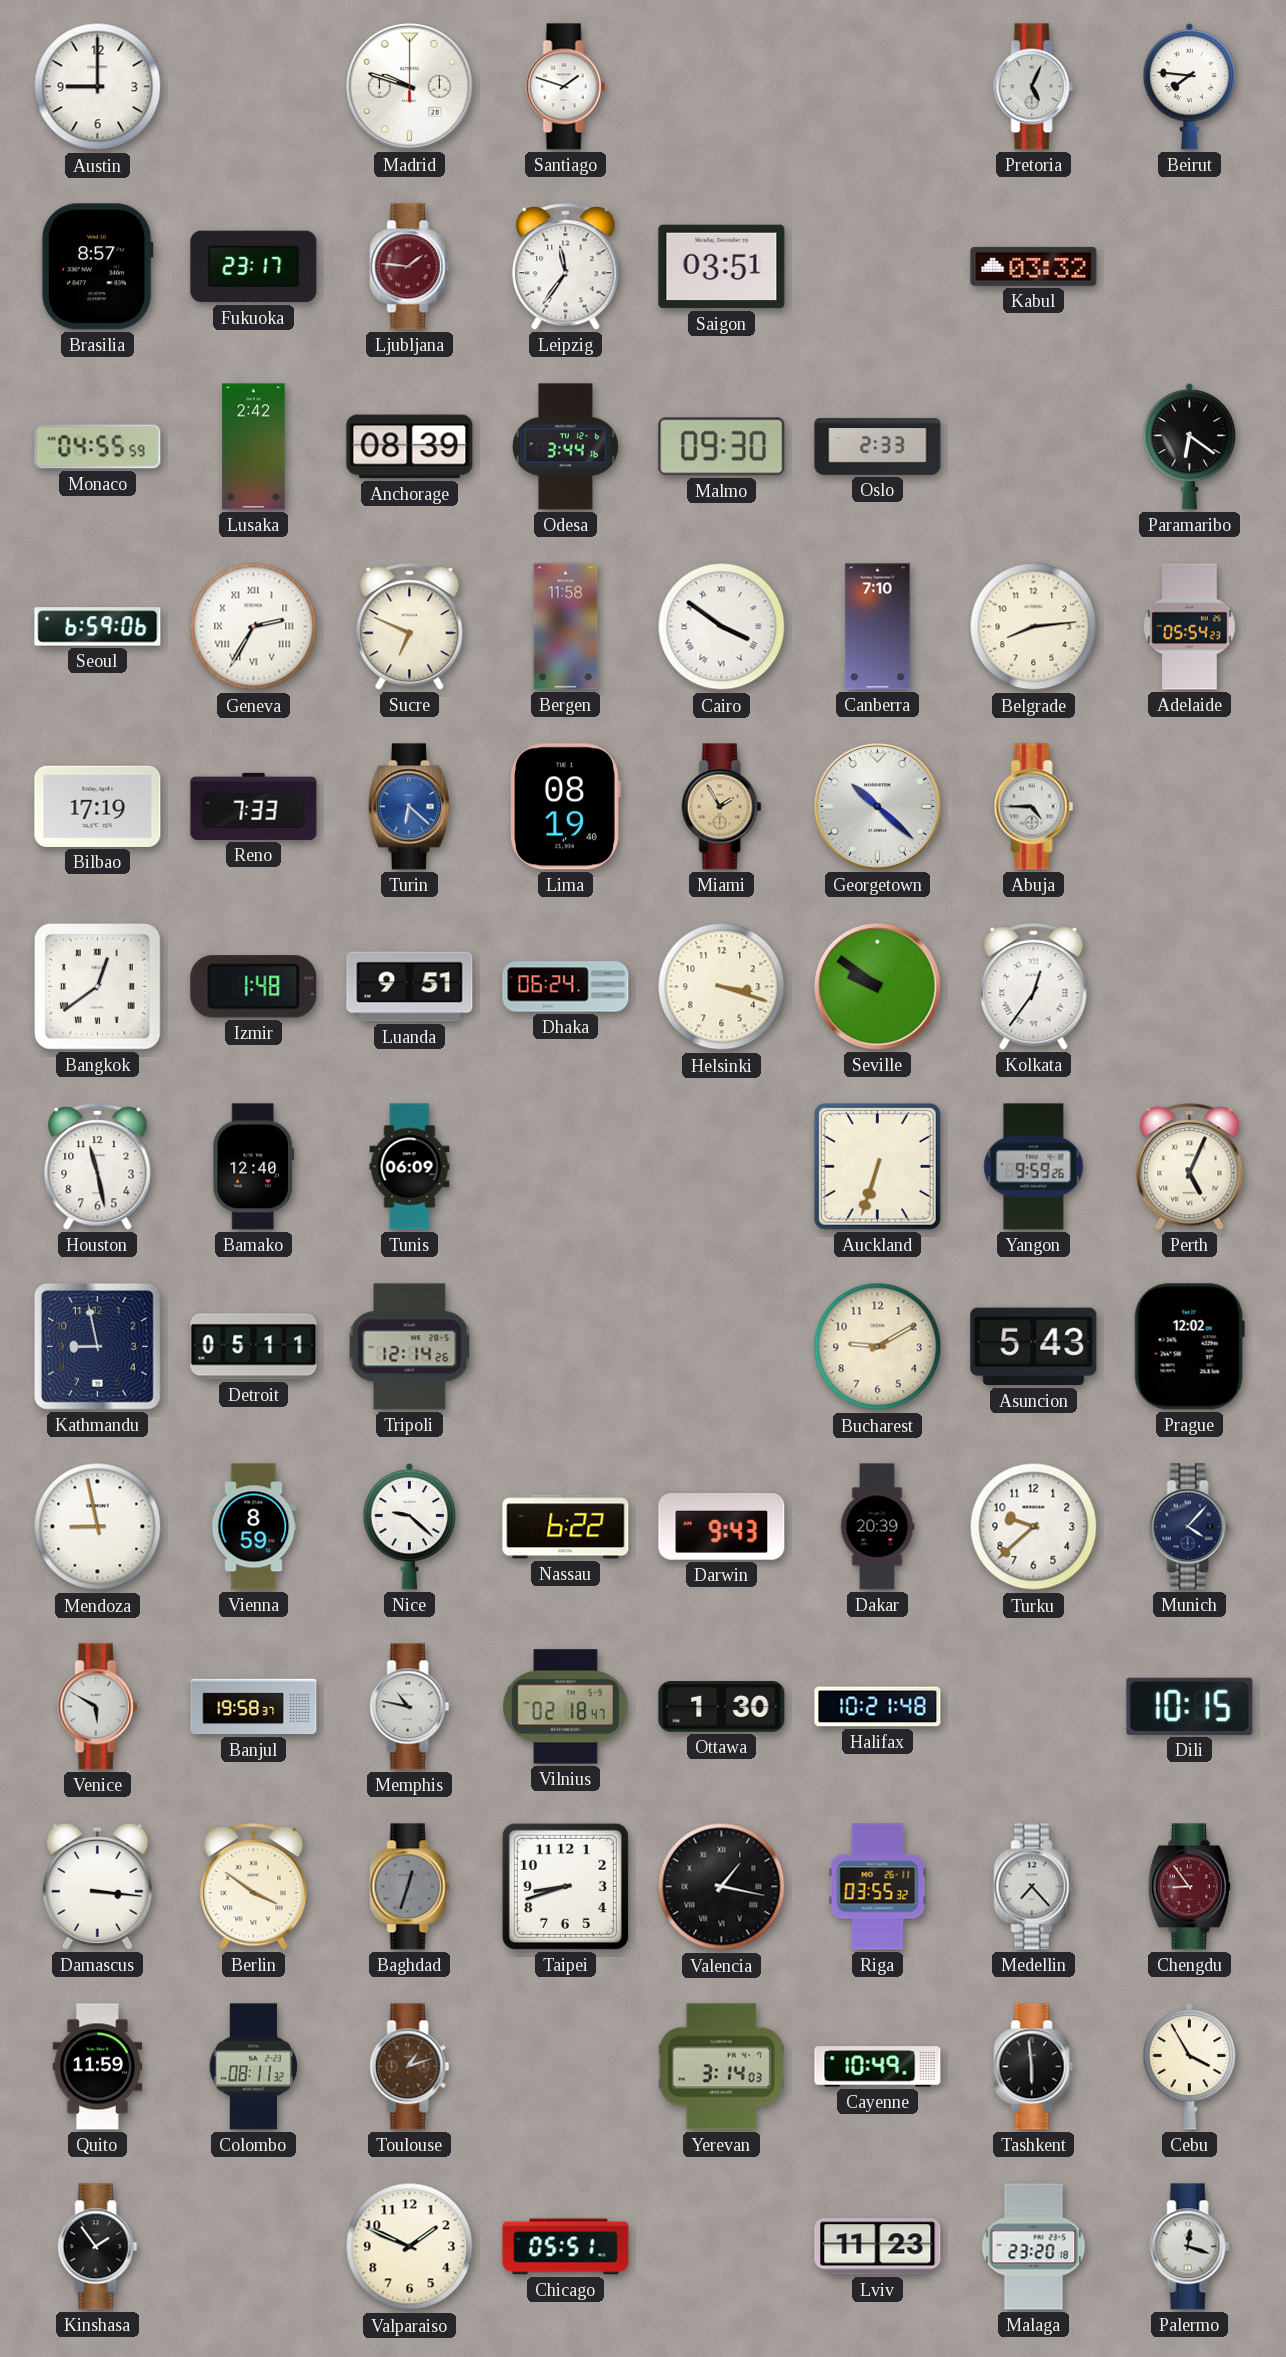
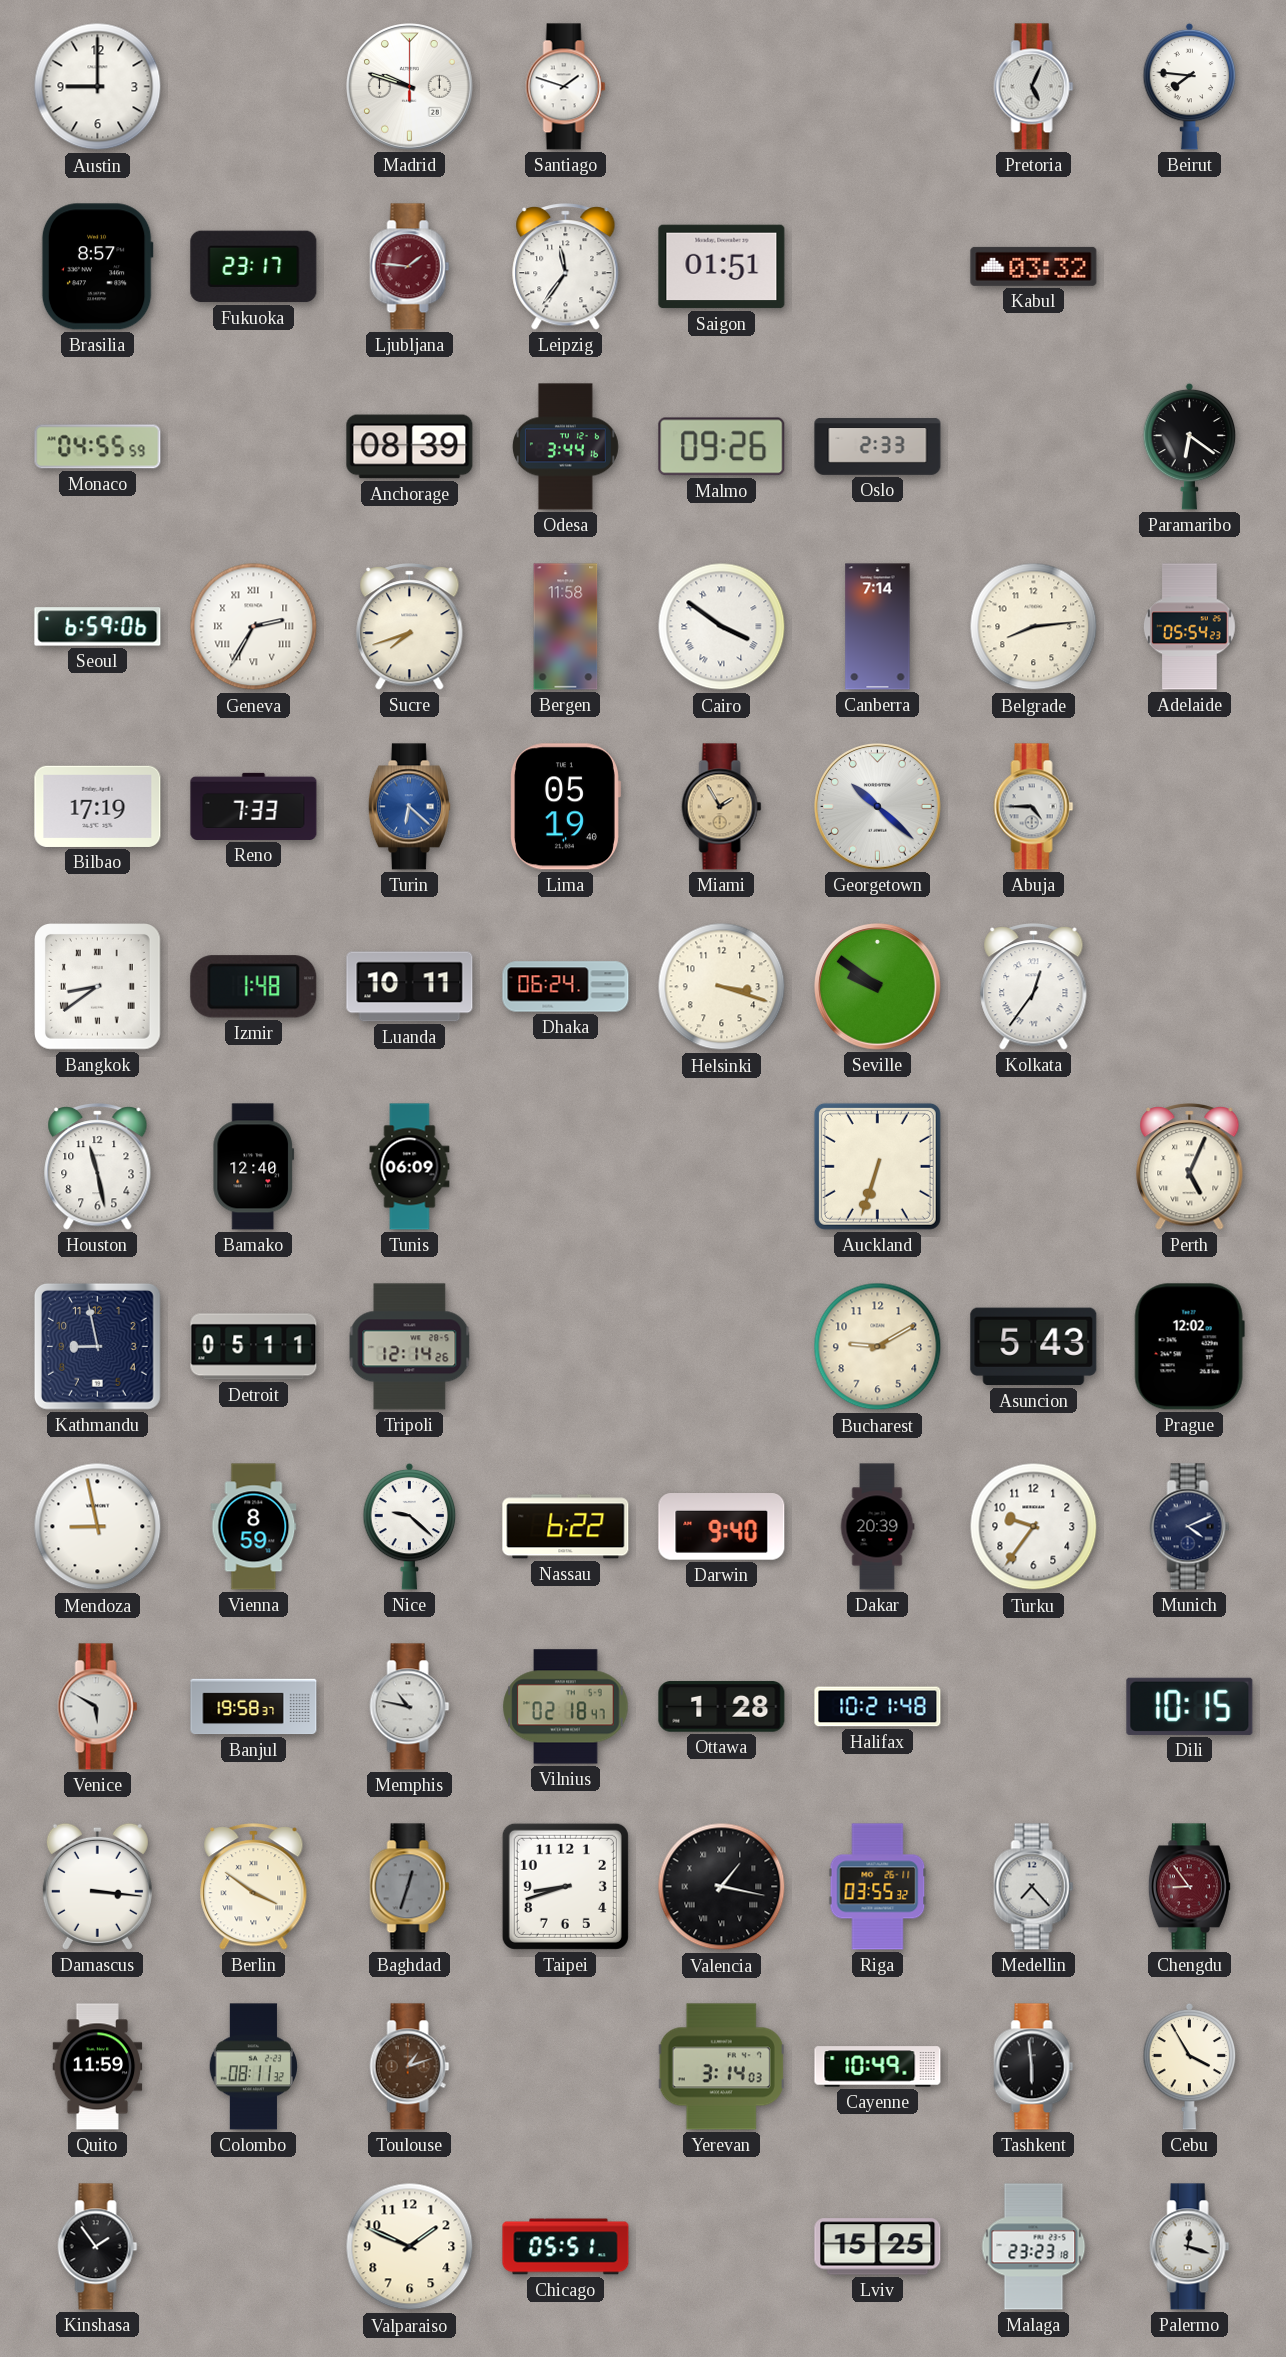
Saigon: 03:51 -> 01:51 (722, 267)
Lusaka: 2:42 -> none (254, 447)
Malmo: 09:30 -> 09:26 (722, 447)
Sucre: 6:49 -> 7:42 (410, 627)
Canberra: 7:10 -> 7:14 (878, 627)
Lima: 08:19 -> 05:19 (565, 807)
Bangkok: 12:39 -> 8:39 (98, 987)
Luanda: 9:51 -> 10:11 (410, 987)
Yangon: 9:59 -> none (1034, 1167)
Darwin: 9:43 -> 9:40 (722, 1527)
Turku: 9:38 -> 9:36 (1034, 1527)
Munich: 4:07 -> 4:11 (1190, 1527)
Ottawa: 1:30 -> 1:28 (722, 1707)
Lviv: 11:23 -> 15:25 (878, 2247)
Malaga: 23:20 -> 23:23 (1034, 2247)
